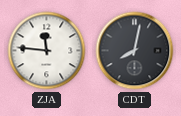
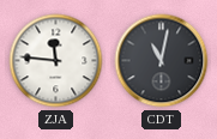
CDT: 8:02 -> 11:02 (162, 61)
